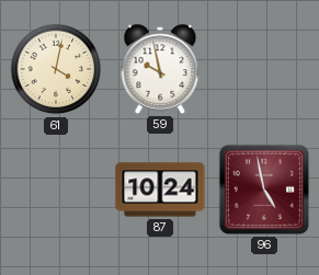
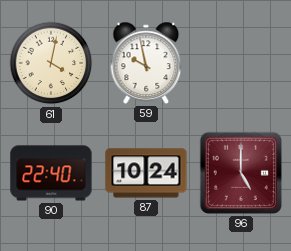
90: none -> 22:40 (51, 173)
96: 4:58 -> 5:00 (241, 173)
